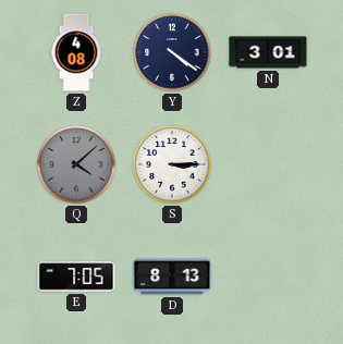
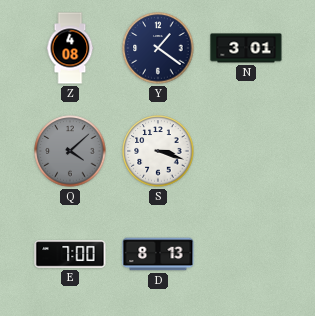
Y: 4:21 -> 1:21 (158, 48)
S: 3:15 -> 3:18 (158, 151)
E: 7:05 -> 7:00 (70, 254)
